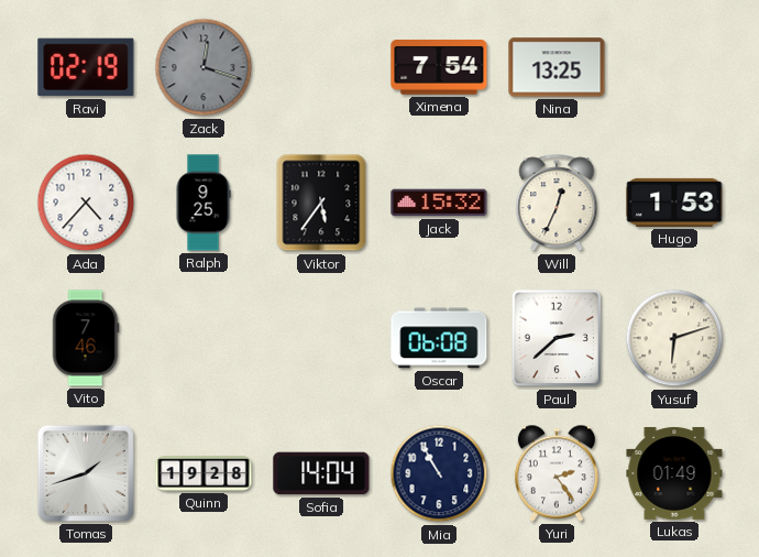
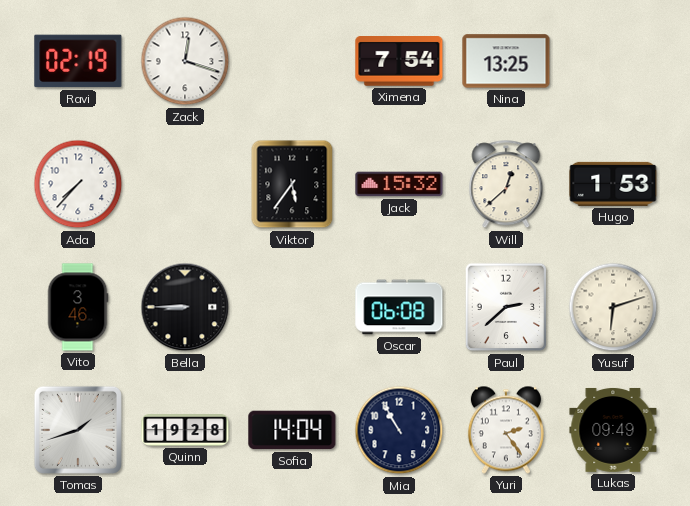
Zack dial: grey -> white (185, 61)
Ada: 4:37 -> 7:37 (78, 184)
Ralph: 9:25 -> none (204, 203)
Will: 12:34 -> 12:38 (506, 185)
Vito: 7:46 -> 3:46 (78, 307)
Bella: none -> 8:45 (185, 307)
Lukas: 01:49 -> 09:49 (613, 430)
